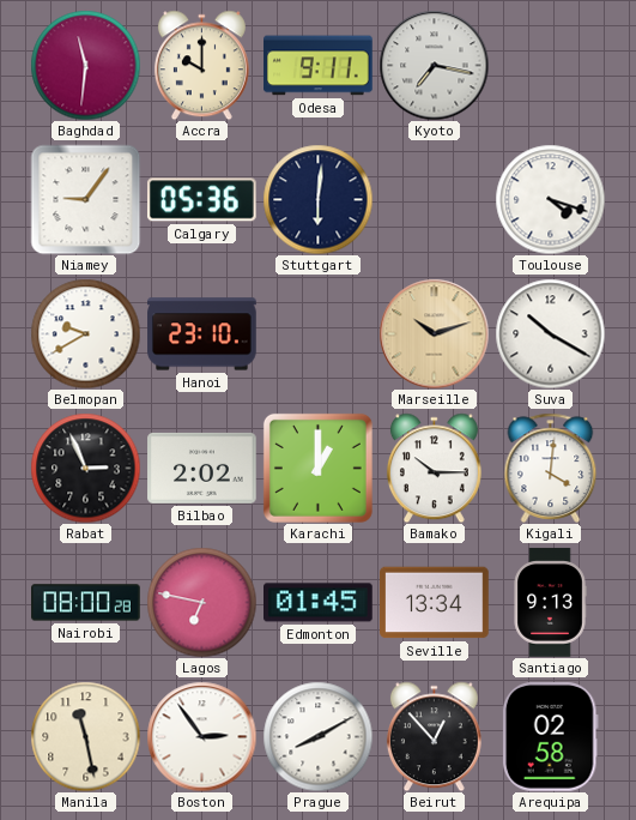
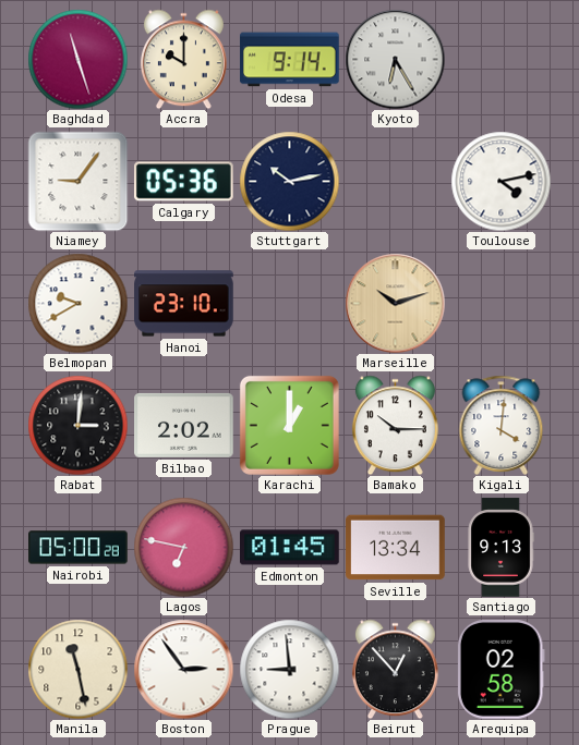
Baghdad: 11:31 -> 11:27 (77, 59)
Odesa: 9:11 -> 9:14 (290, 60)
Kyoto: 7:17 -> 6:25 (395, 59)
Stuttgart: 6:01 -> 10:13 (289, 181)
Toulouse: 4:18 -> 4:13 (500, 181)
Suva: 10:20 -> none (550, 333)
Rabat: 2:56 -> 3:01 (77, 425)
Nairobi: 08:00 -> 05:00 (79, 548)
Prague: 8:10 -> 8:59 (289, 669)
